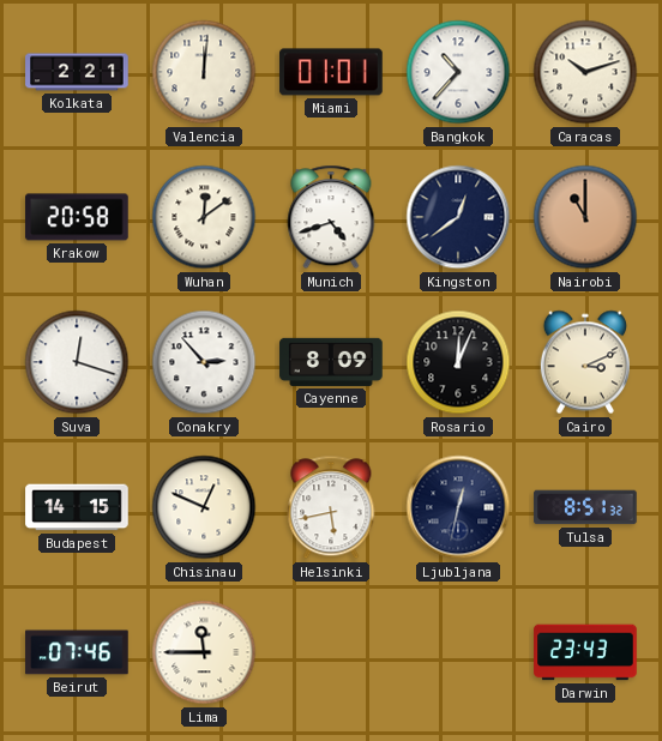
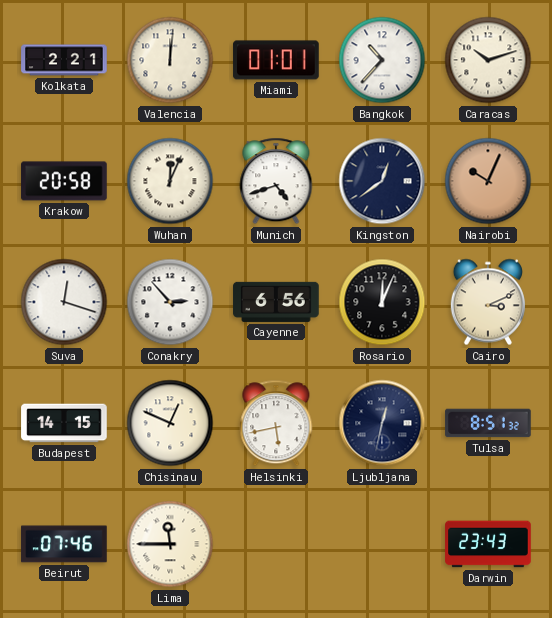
Wuhan: 12:09 -> 12:04 (170, 181)
Nairobi: 11:00 -> 10:04 (488, 181)
Cayenne: 8:09 -> 6:56 (276, 302)
